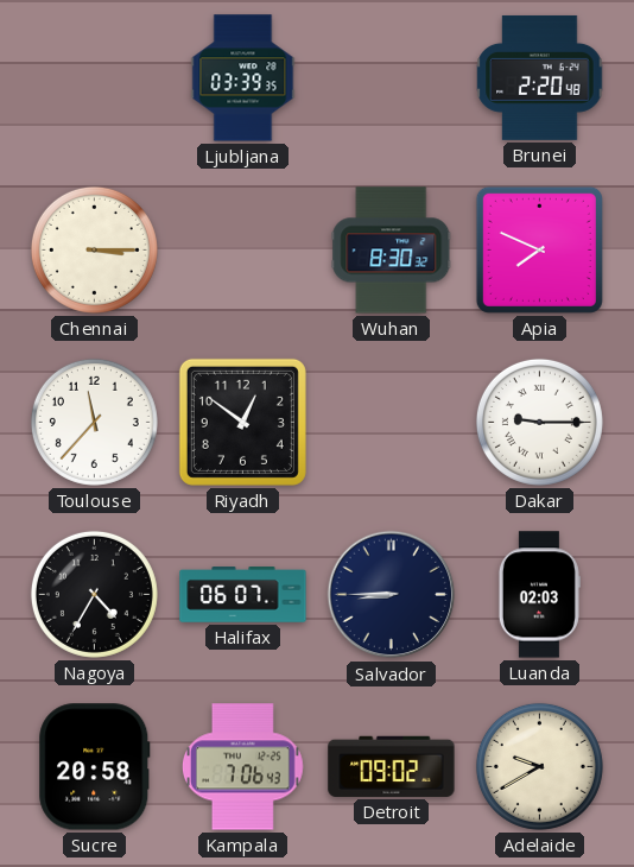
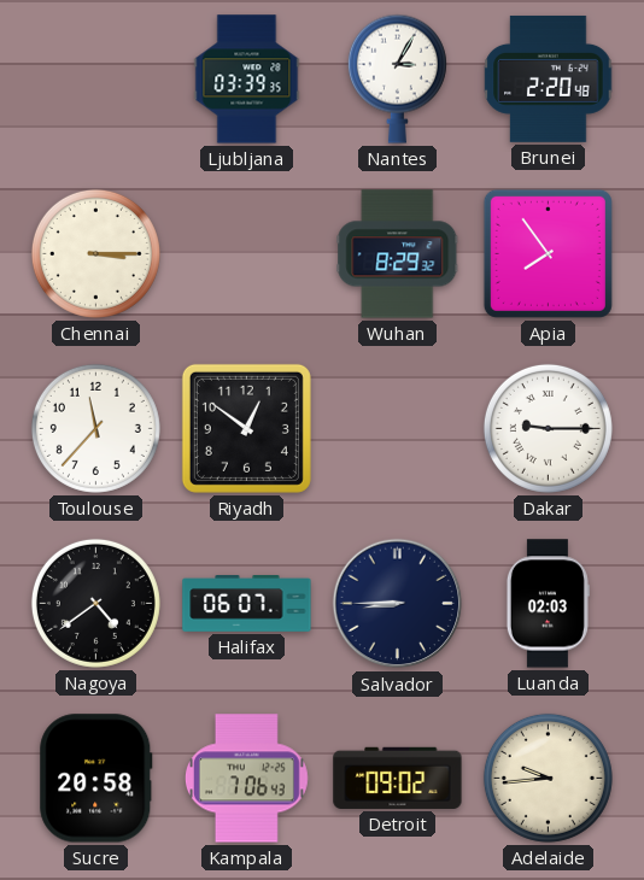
Nantes: none -> 3:05 (397, 78)
Wuhan: 8:30 -> 8:29 (398, 254)
Apia: 7:49 -> 7:54 (548, 253)
Nagoya: 4:35 -> 4:39 (95, 603)
Adelaide: 9:40 -> 9:44 (548, 778)
